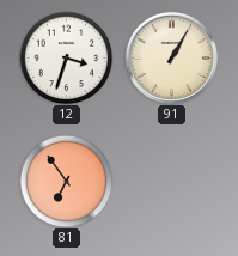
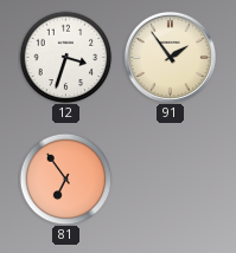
91: 1:05 -> 1:54 (170, 57)
